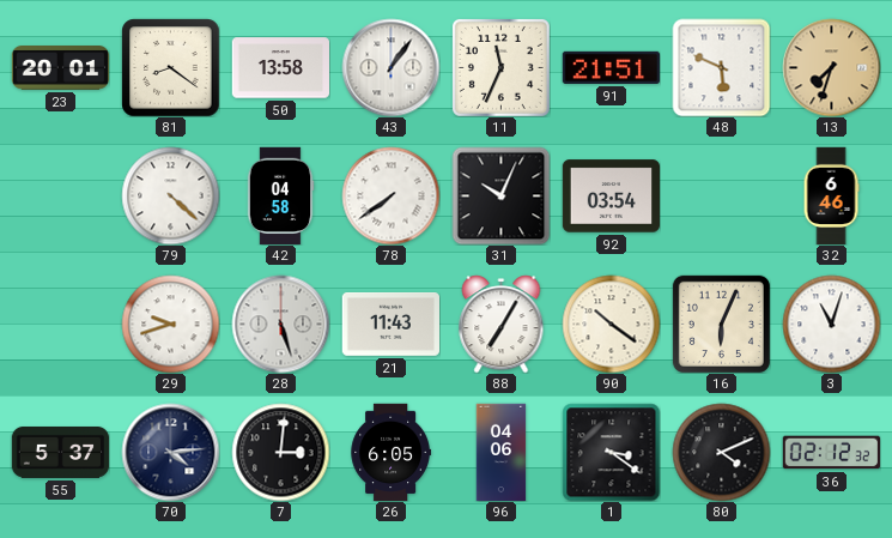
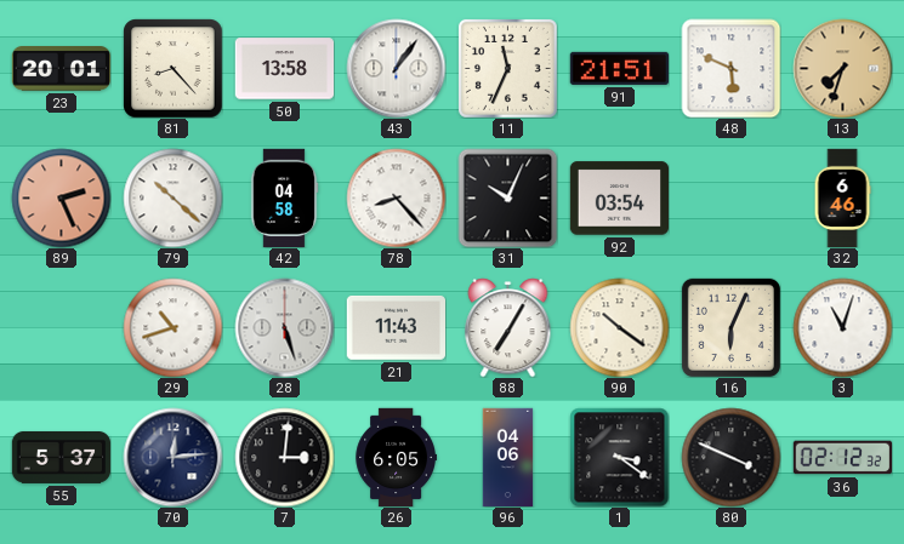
81: 8:21 -> 8:23 (172, 68)
89: none -> 2:26 (61, 197)
79: 4:22 -> 10:22 (172, 197)
78: 7:39 -> 8:23 (396, 197)
29: 9:42 -> 10:42 (172, 327)
70: 4:14 -> 12:14 (172, 457)
80: 4:11 -> 3:49 (730, 457)
